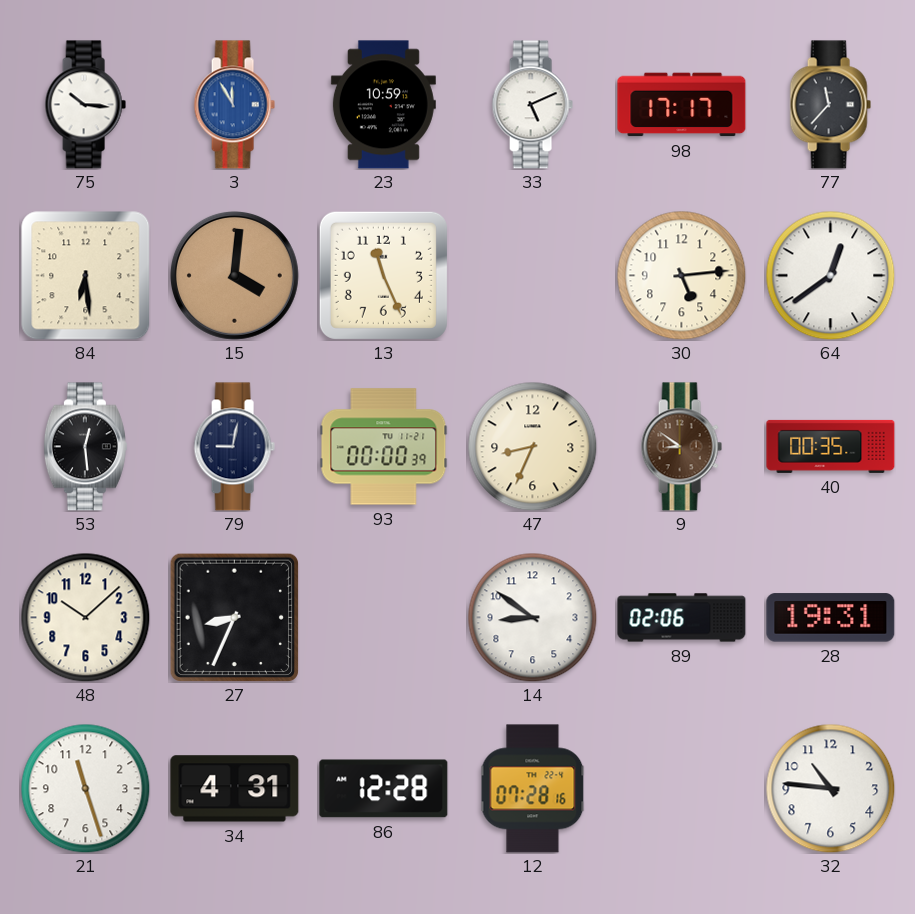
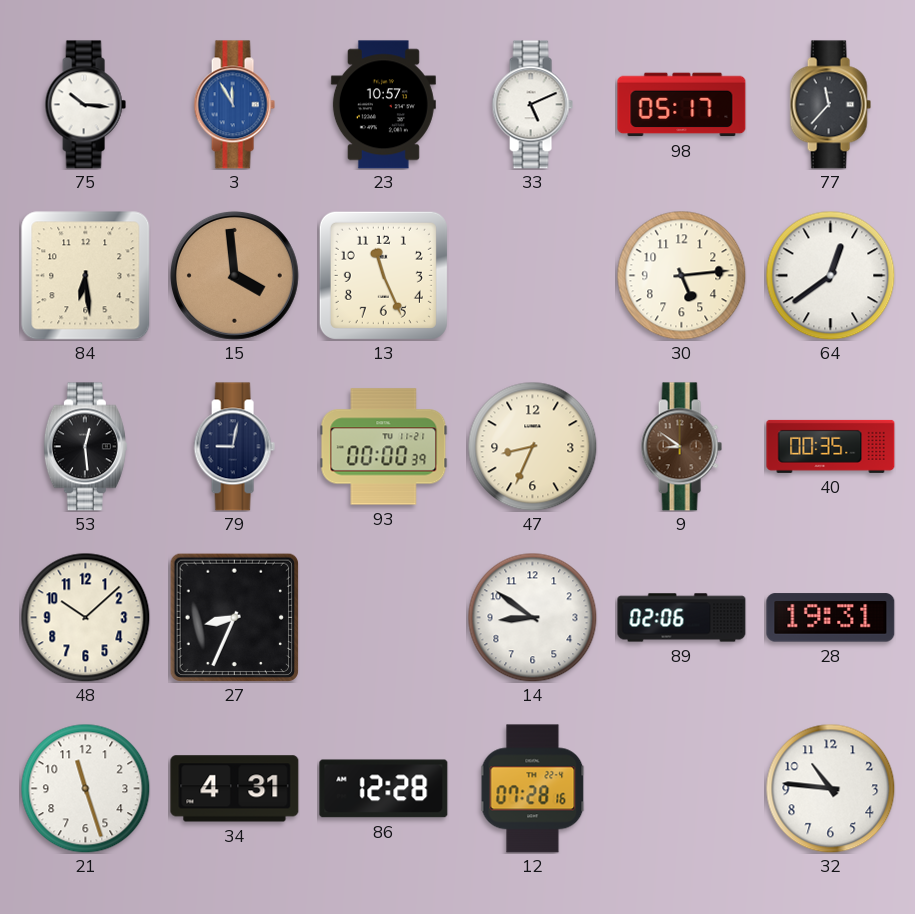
23: 10:59 -> 10:57 (383, 105)
98: 17:17 -> 05:17 (682, 105)
15: 4:01 -> 3:59 (234, 275)
